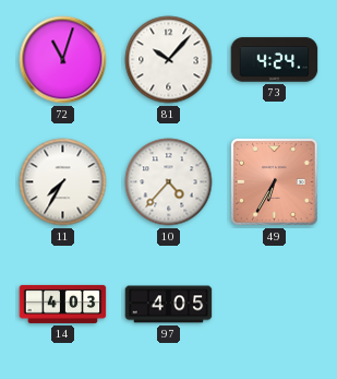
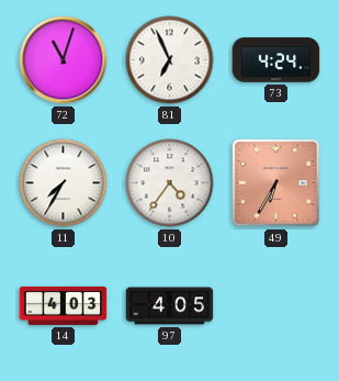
81: 10:07 -> 6:56 (170, 60)
10: 4:37 -> 4:36 (170, 183)
